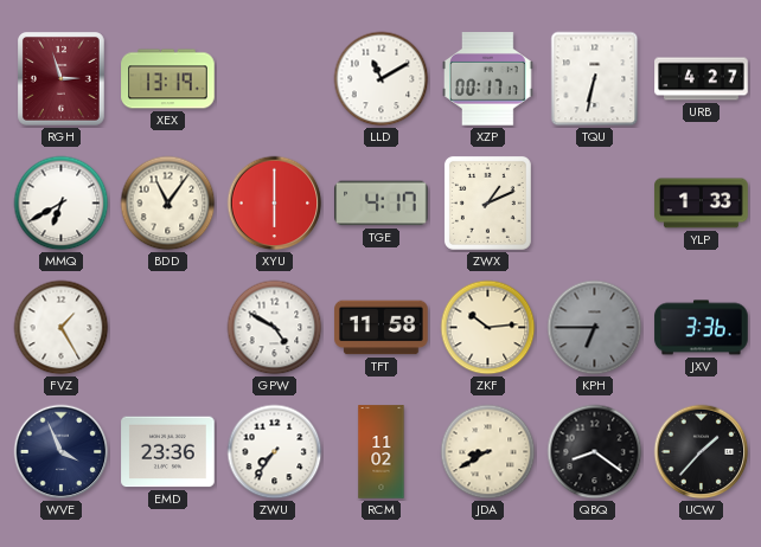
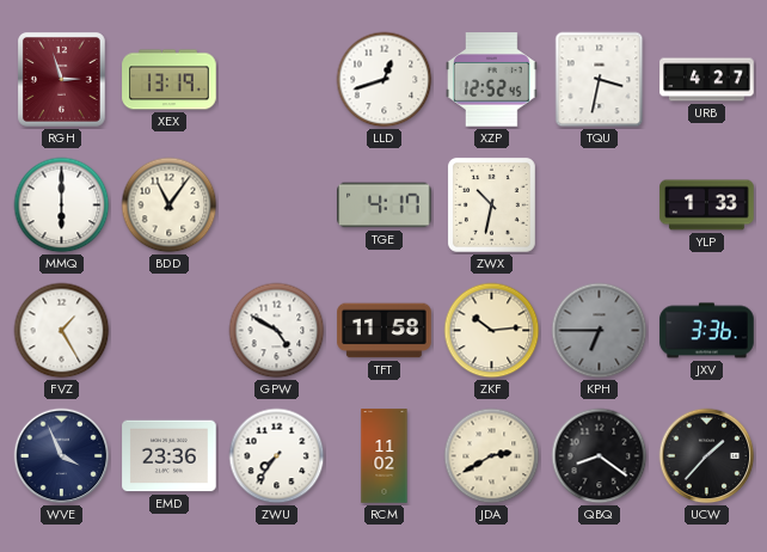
LLD: 11:10 -> 12:42 (385, 80)
XZP: 00:17 -> 12:52 (492, 80)
TQU: 6:32 -> 3:32 (600, 80)
MMQ: 6:40 -> 6:00 (62, 206)
XYU: 6:00 -> none (275, 204)
ZWX: 1:11 -> 10:32 (491, 204)
JDA: 8:40 -> 2:40 (492, 456)
